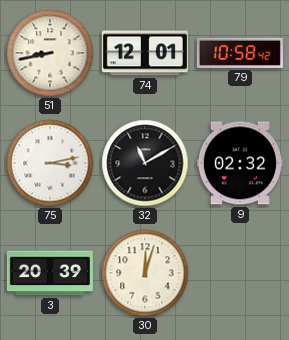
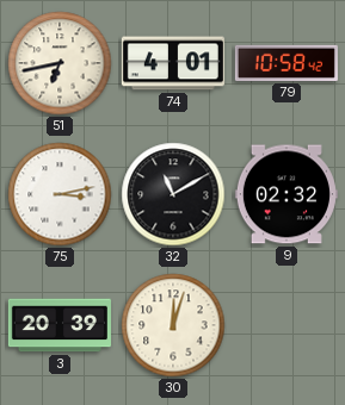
51: 8:43 -> 6:43 (60, 63)
74: 12:01 -> 4:01 (173, 63)
